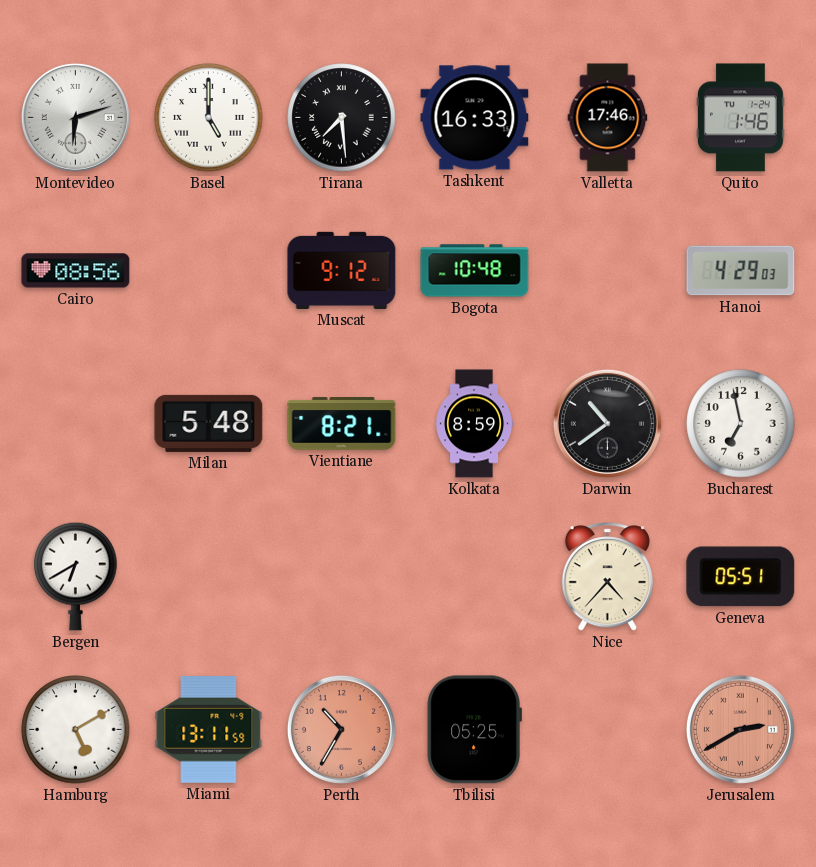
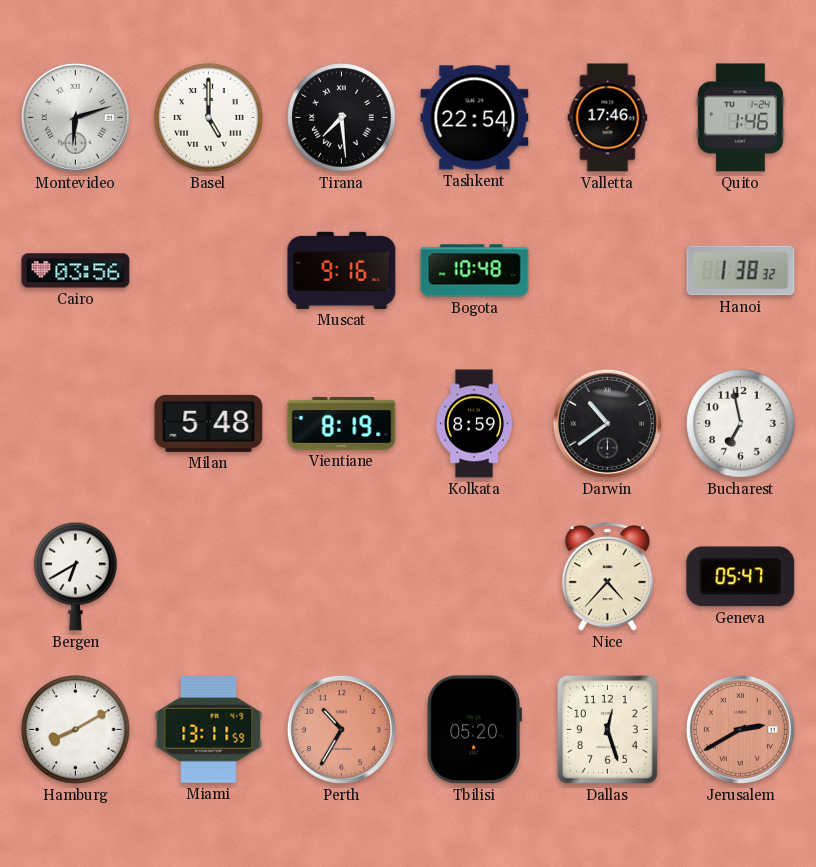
Tashkent: 16:33 -> 22:54 (475, 118)
Cairo: 08:56 -> 03:56 (76, 271)
Muscat: 9:12 -> 9:16 (342, 270)
Hanoi: 4:29 -> 1:38 (741, 271)
Vientiane: 8:21 -> 8:19 (342, 424)
Geneva: 05:51 -> 05:47 (741, 577)
Hamburg: 5:10 -> 8:10 (76, 730)
Tbilisi: 05:25 -> 05:20 (474, 730)
Dallas: none -> 12:27 (607, 730)
